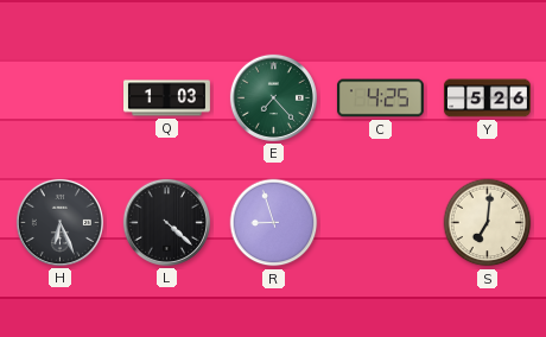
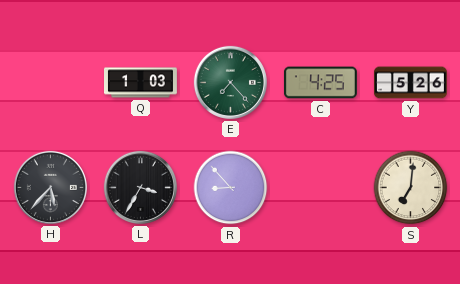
H: 6:26 -> 5:37 (50, 187)
L: 4:22 -> 3:35 (140, 187)
R: 8:57 -> 8:53 (231, 188)
